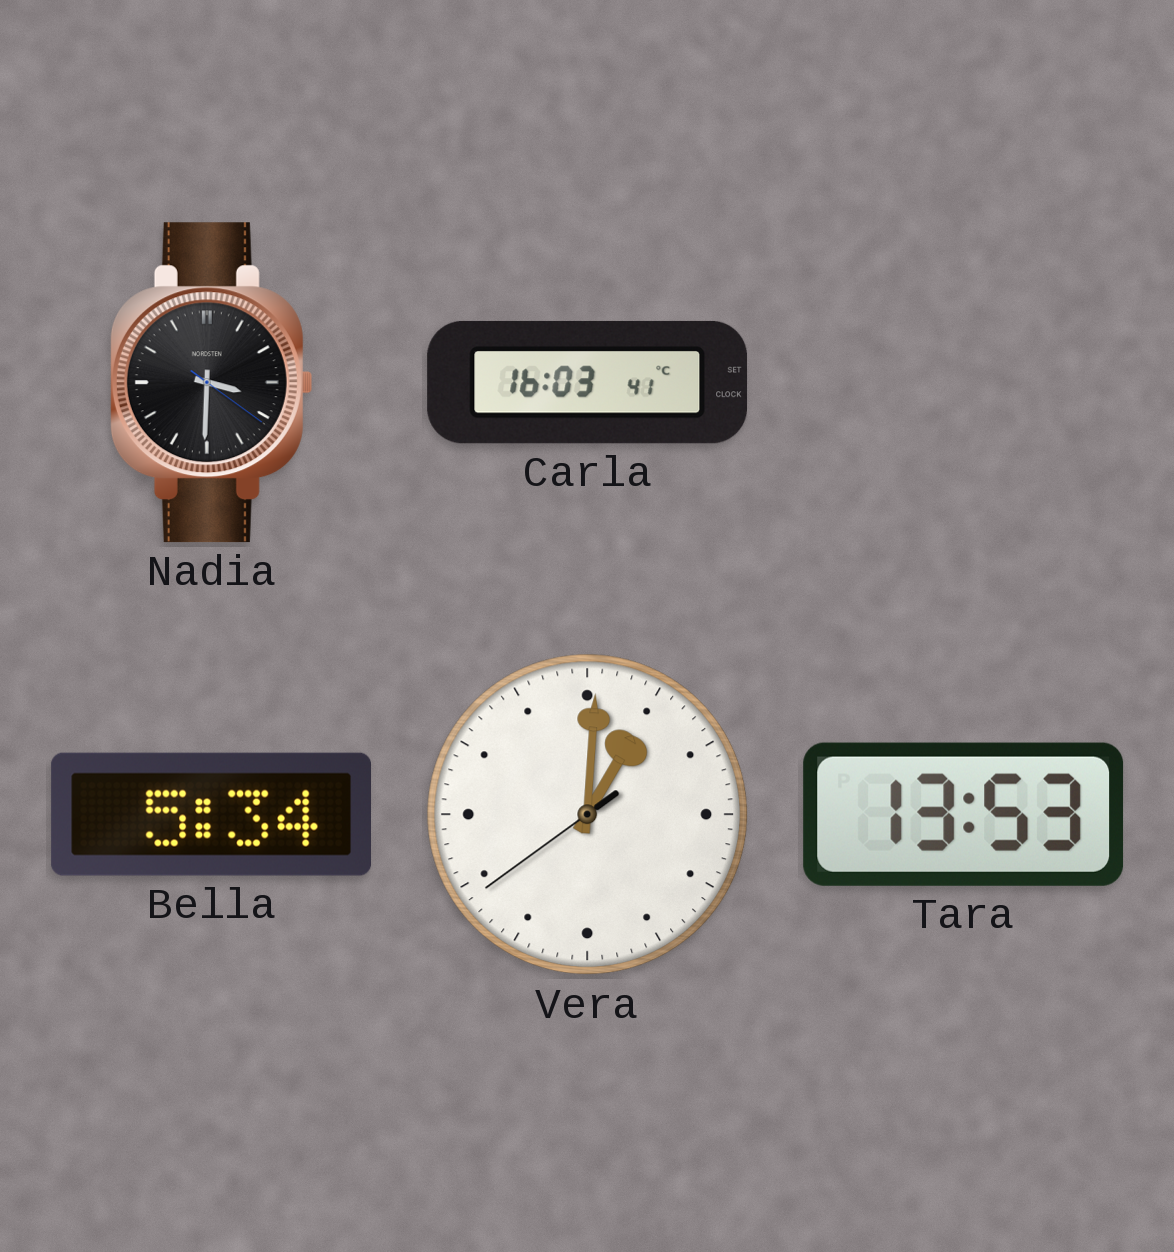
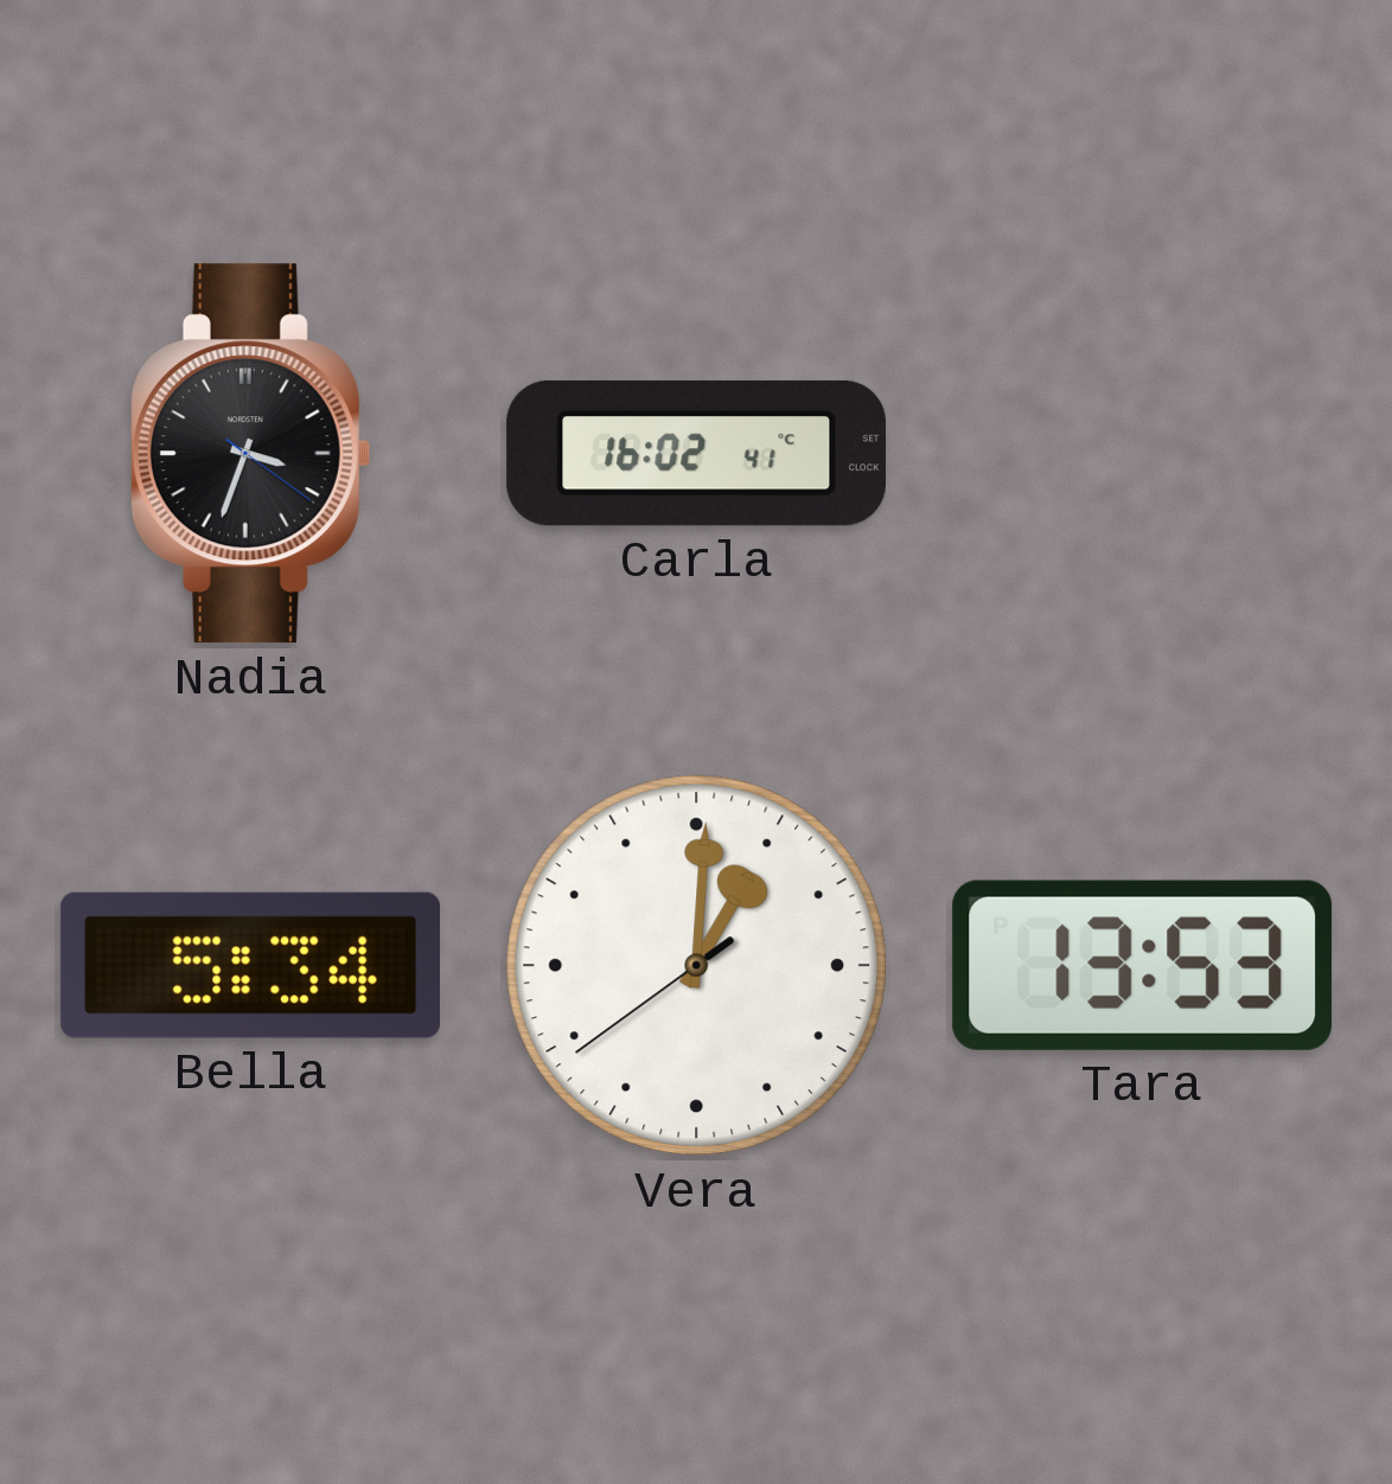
Nadia: 3:30 -> 3:33 (250, 454)
Carla: 16:03 -> 16:02 (697, 453)
